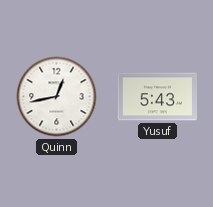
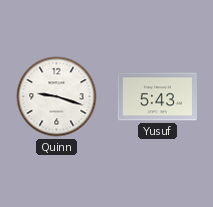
Quinn: 12:43 -> 9:18 (57, 97)
